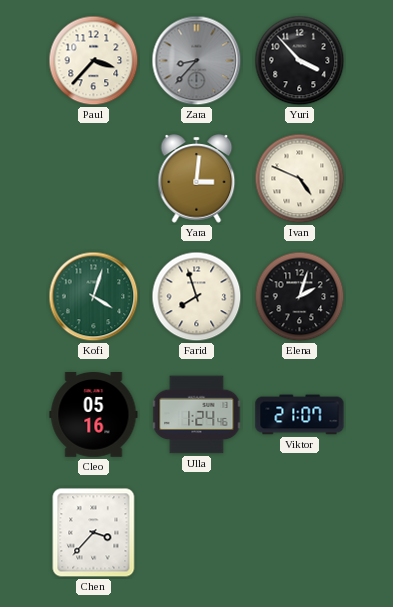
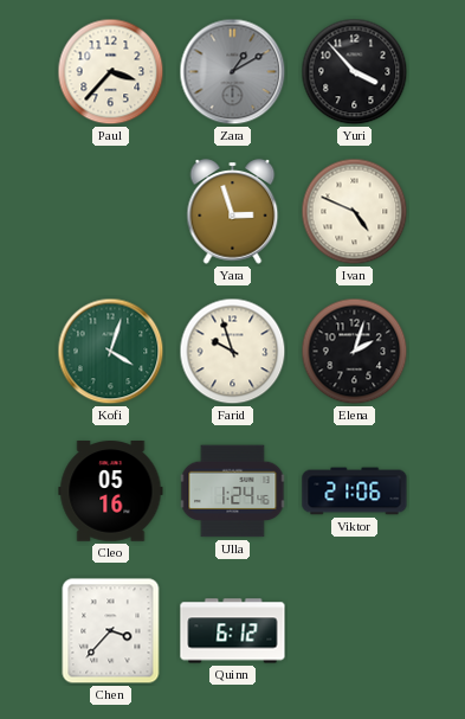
Zara: 8:37 -> 1:10 (233, 72)
Yara: 3:01 -> 2:57 (233, 212)
Farid: 7:57 -> 9:57 (233, 352)
Viktor: 21:07 -> 21:06 (355, 492)
Quinn: none -> 6:12 (233, 631)
